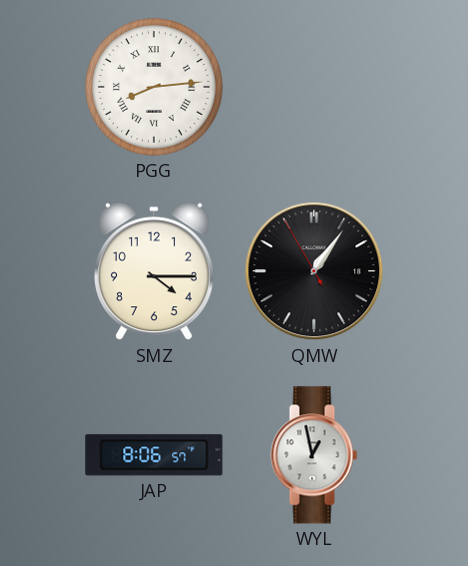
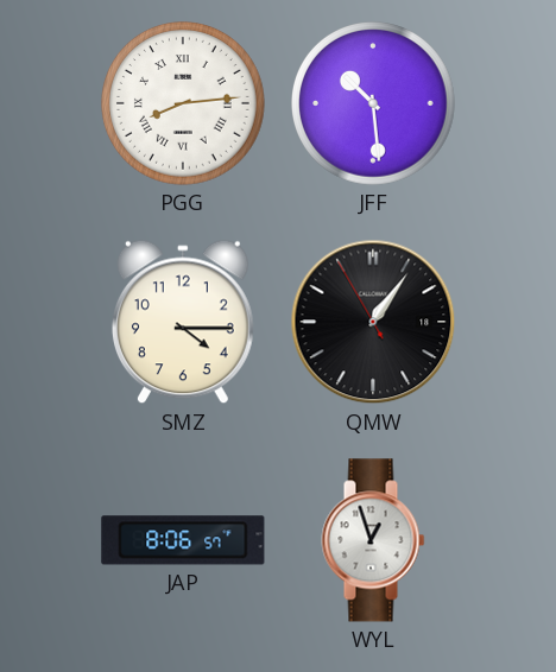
JFF: none -> 10:29 (374, 104)
WYL: 12:58 -> 12:57 (373, 540)
